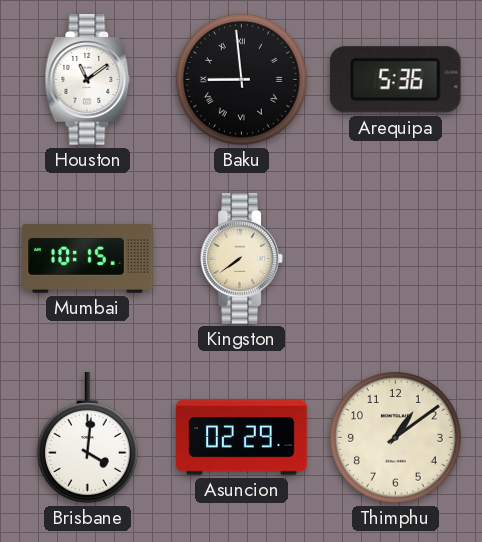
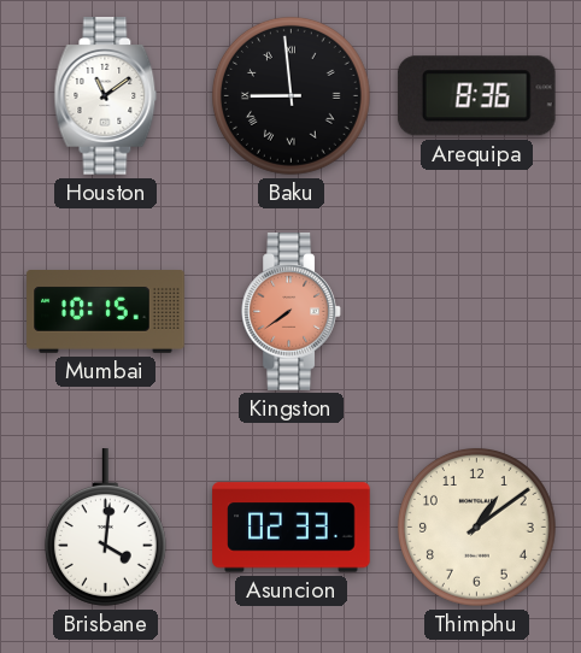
Arequipa: 5:36 -> 8:36 (476, 96)
Kingston dial: cream -> salmon (292, 312)
Asuncion: 02:29 -> 02:33 (292, 528)
